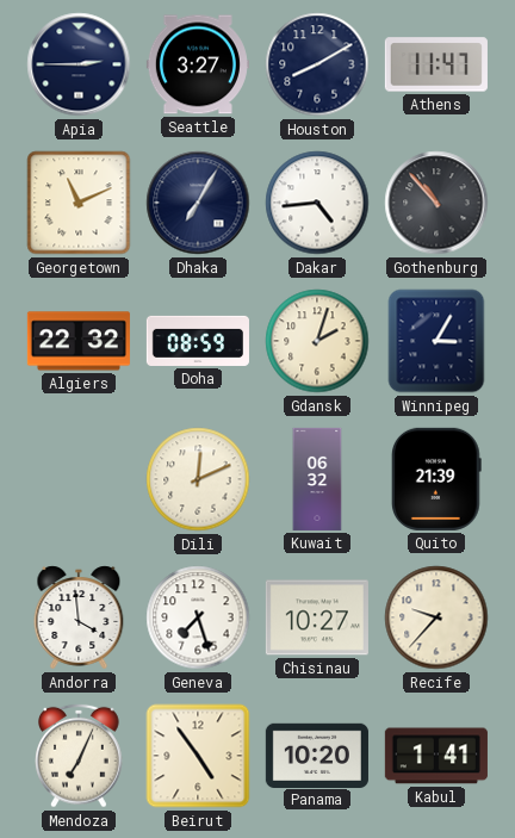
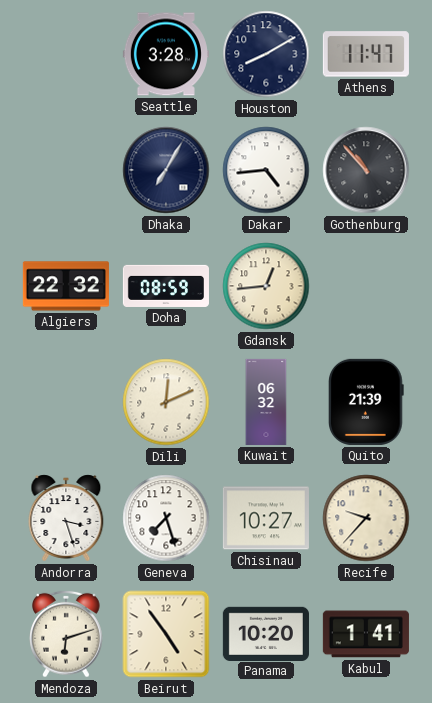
Apia: 2:45 -> none (79, 64)
Seattle: 3:27 -> 3:28 (166, 54)
Georgetown: 11:11 -> none (79, 203)
Gdansk: 2:03 -> 12:44 (266, 286)
Winnipeg: 3:05 -> none (436, 341)
Andorra: 3:59 -> 3:27 (66, 518)
Mendoza: 7:04 -> 6:12 (67, 634)
